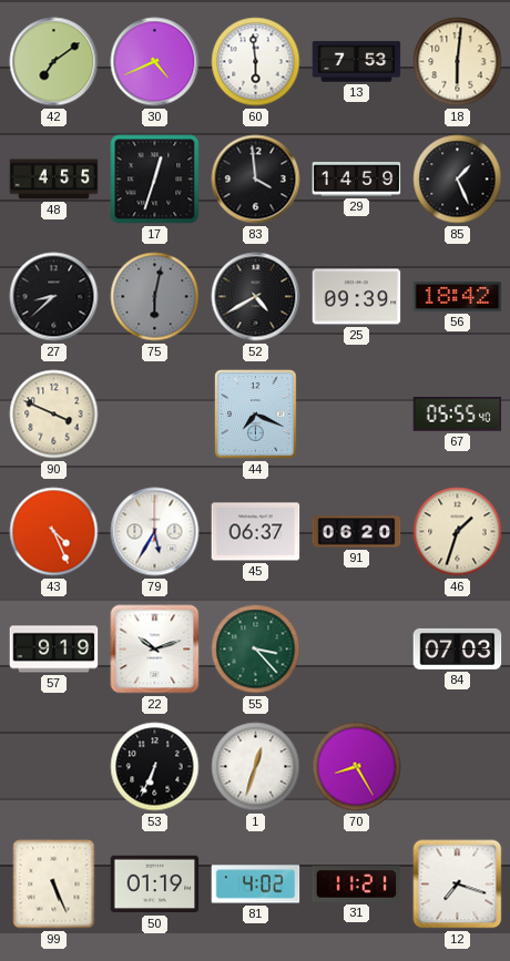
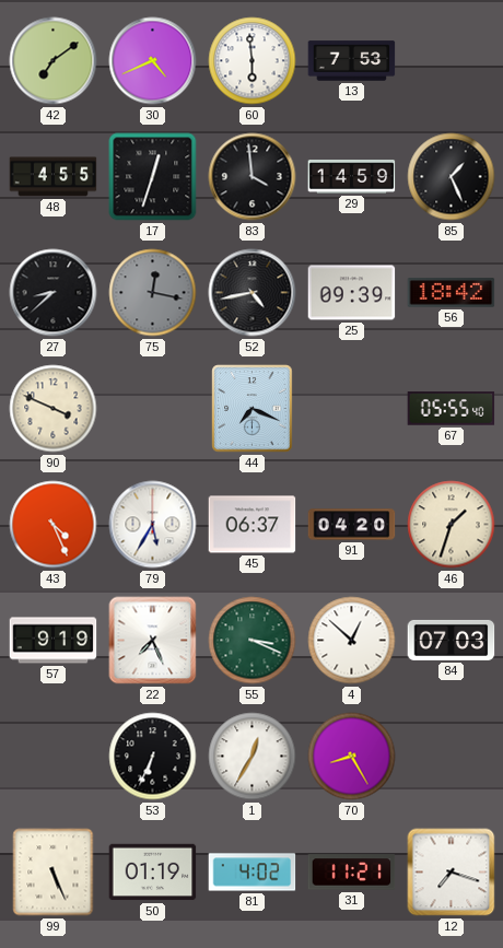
18: 6:01 -> none (458, 62)
75: 6:02 -> 12:17 (153, 293)
52: 4:40 -> 4:43 (253, 293)
91: 06:20 -> 04:20 (352, 525)
22: 10:12 -> 7:26 (153, 641)
55: 3:23 -> 3:19 (253, 641)
4: none -> 12:52 (352, 641)
1: 12:33 -> 12:35 (253, 757)
